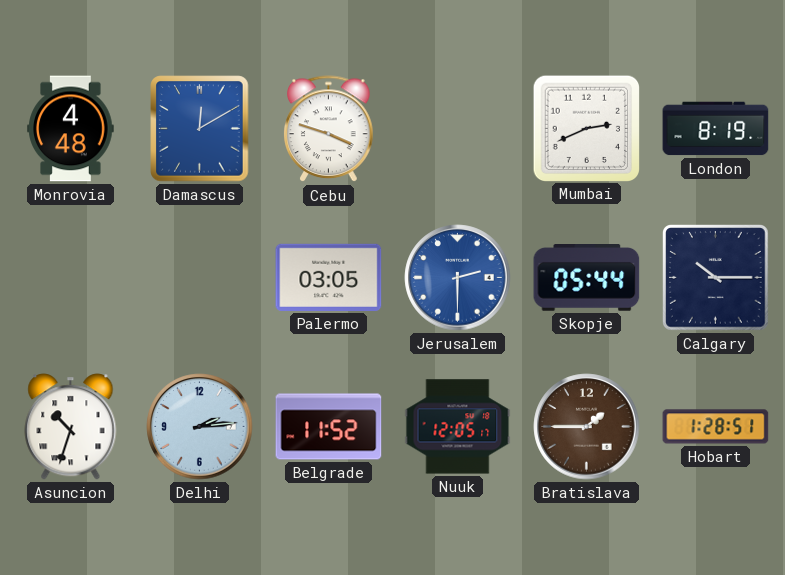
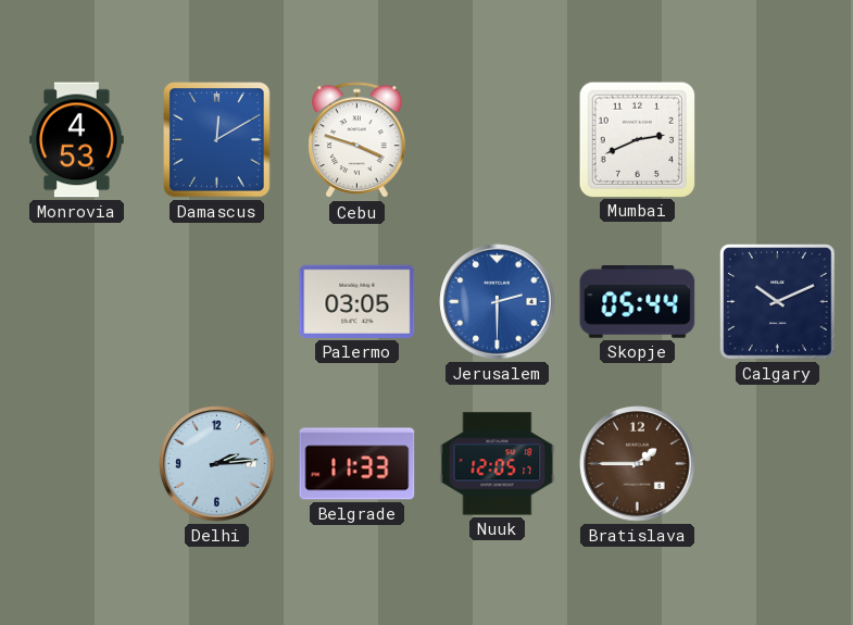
Monrovia: 4:48 -> 4:53 (77, 140)
London: 8:19 -> none (716, 129)
Calgary: 10:15 -> 10:11 (778, 302)
Asuncion: 10:33 -> none (71, 427)
Belgrade: 11:52 -> 11:33 (357, 464)
Hobart: 1:28 -> none (716, 427)
